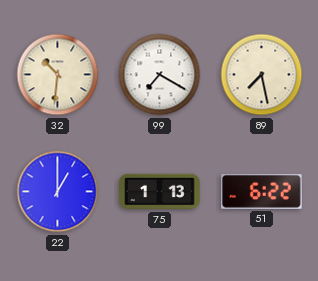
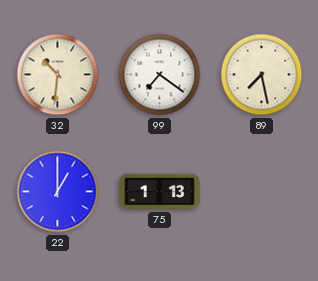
99: 7:20 -> 7:21 (160, 75)
51: 6:22 -> none (262, 191)
